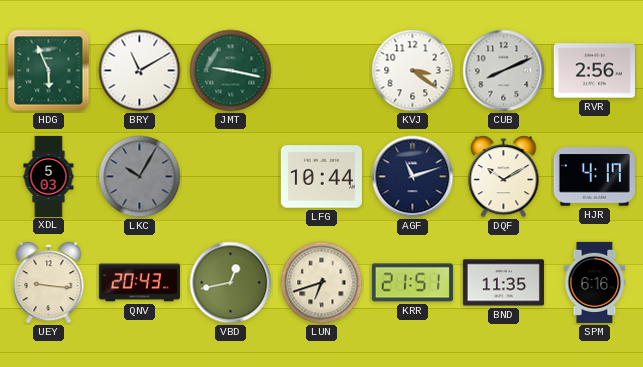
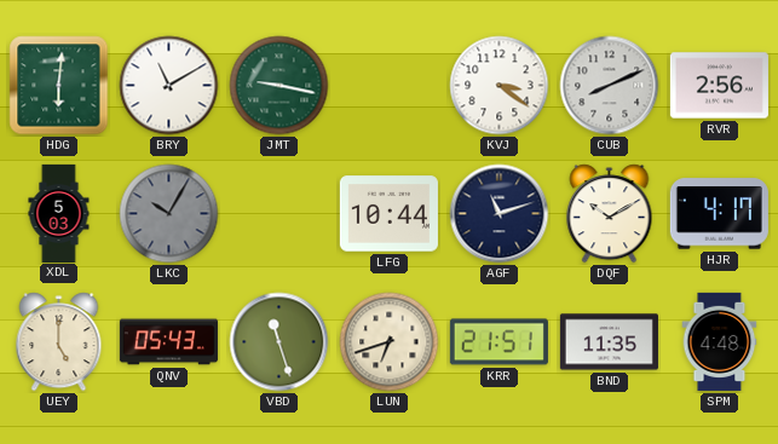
HDG: 5:56 -> 6:01 (59, 86)
UEY: 9:16 -> 5:00 (59, 342)
QNV: 20:43 -> 05:43 (168, 342)
VBD: 12:43 -> 11:27 (279, 342)
SPM: 6:16 -> 4:48 (720, 341)
